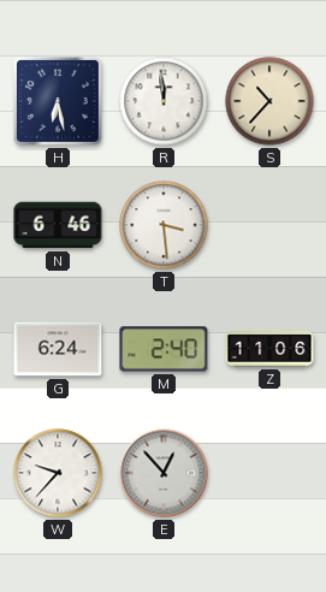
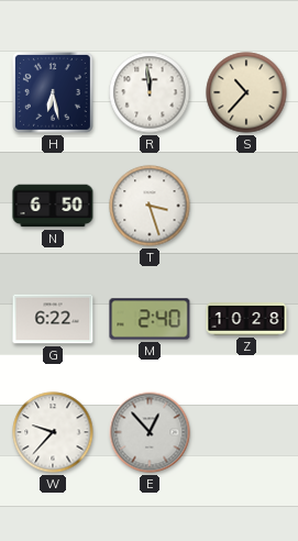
N: 6:46 -> 6:50 (53, 206)
T: 3:29 -> 3:27 (150, 206)
G: 6:24 -> 6:22 (53, 319)
Z: 11:06 -> 10:28 (246, 320)
